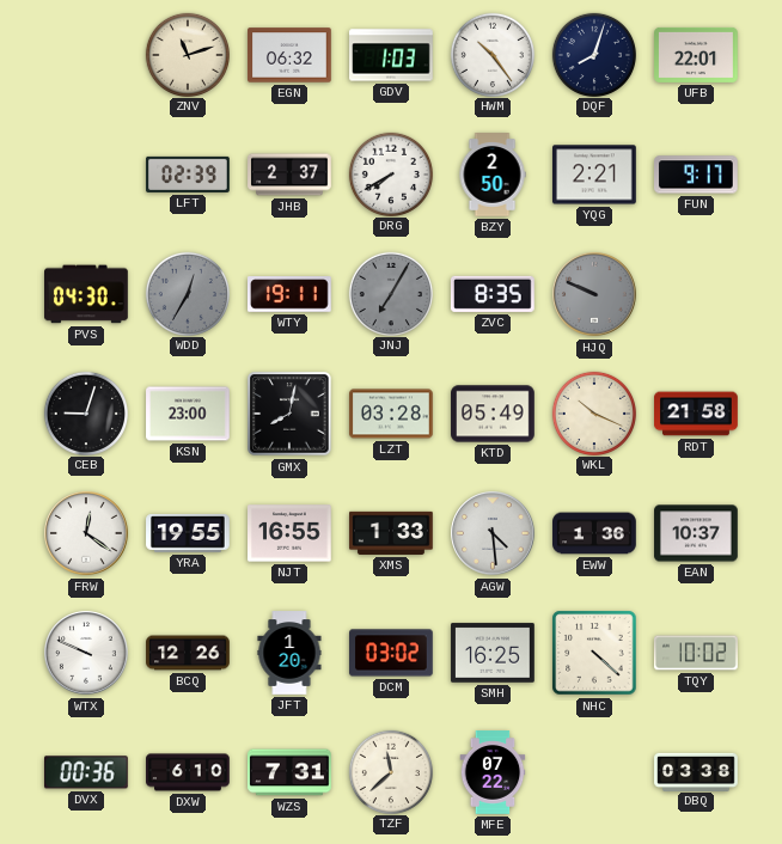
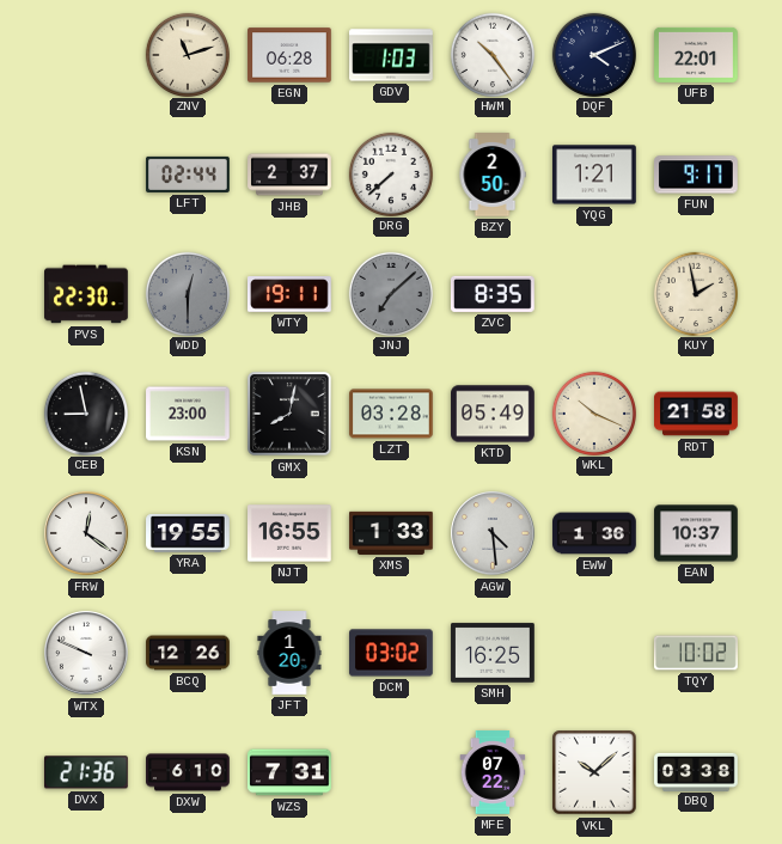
EGN: 06:32 -> 06:28 (289, 55)
DQF: 8:03 -> 4:11 (593, 54)
LFT: 02:39 -> 02:44 (188, 175)
DRG: 7:40 -> 7:38 (390, 173)
YQG: 2:21 -> 1:21 (595, 175)
PVS: 04:30 -> 22:30 (87, 294)
WDD: 12:35 -> 12:30 (187, 293)
JNJ: 7:05 -> 7:08 (390, 293)
HJQ: 9:49 -> none (594, 294)
KUY: none -> 1:58 (695, 293)
CEB: 9:03 -> 8:58 (85, 412)
NHC: 4:22 -> none (594, 653)
DVX: 00:36 -> 21:36 (86, 772)
TZF: 11:38 -> none (390, 771)
VKL: none -> 10:08 (594, 772)
